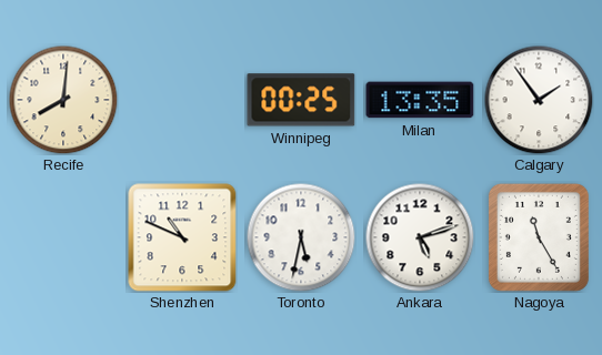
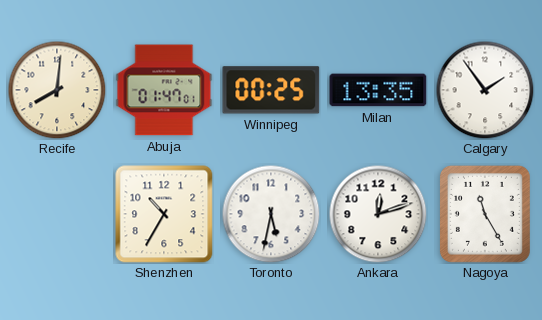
Abuja: none -> 01:47 (164, 90)
Shenzhen: 10:49 -> 10:35 (164, 214)
Ankara: 5:12 -> 12:12 (378, 214)
